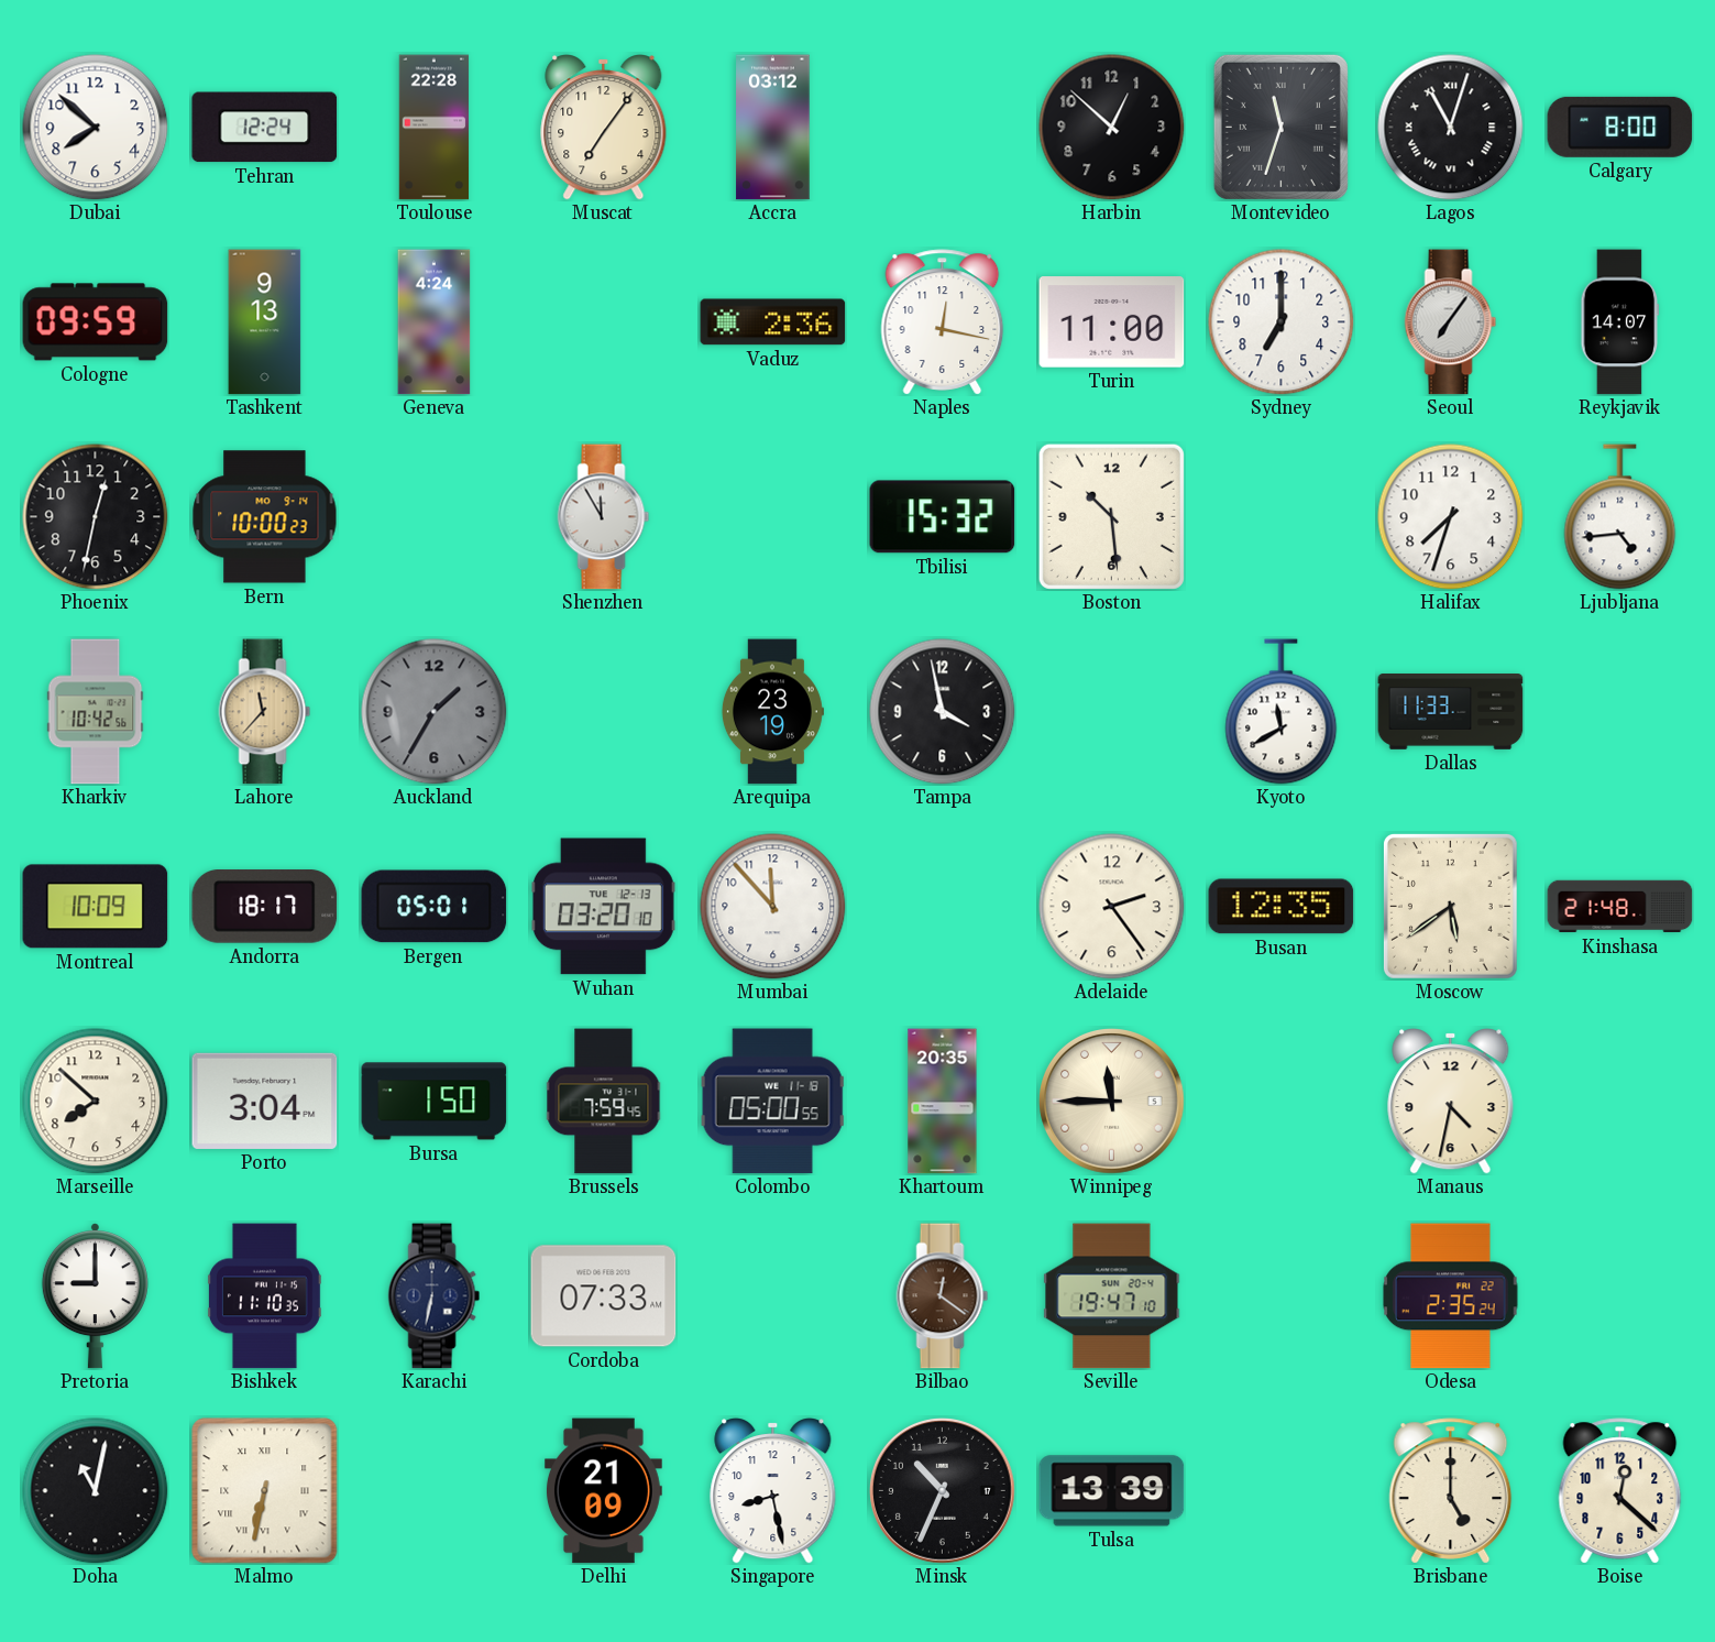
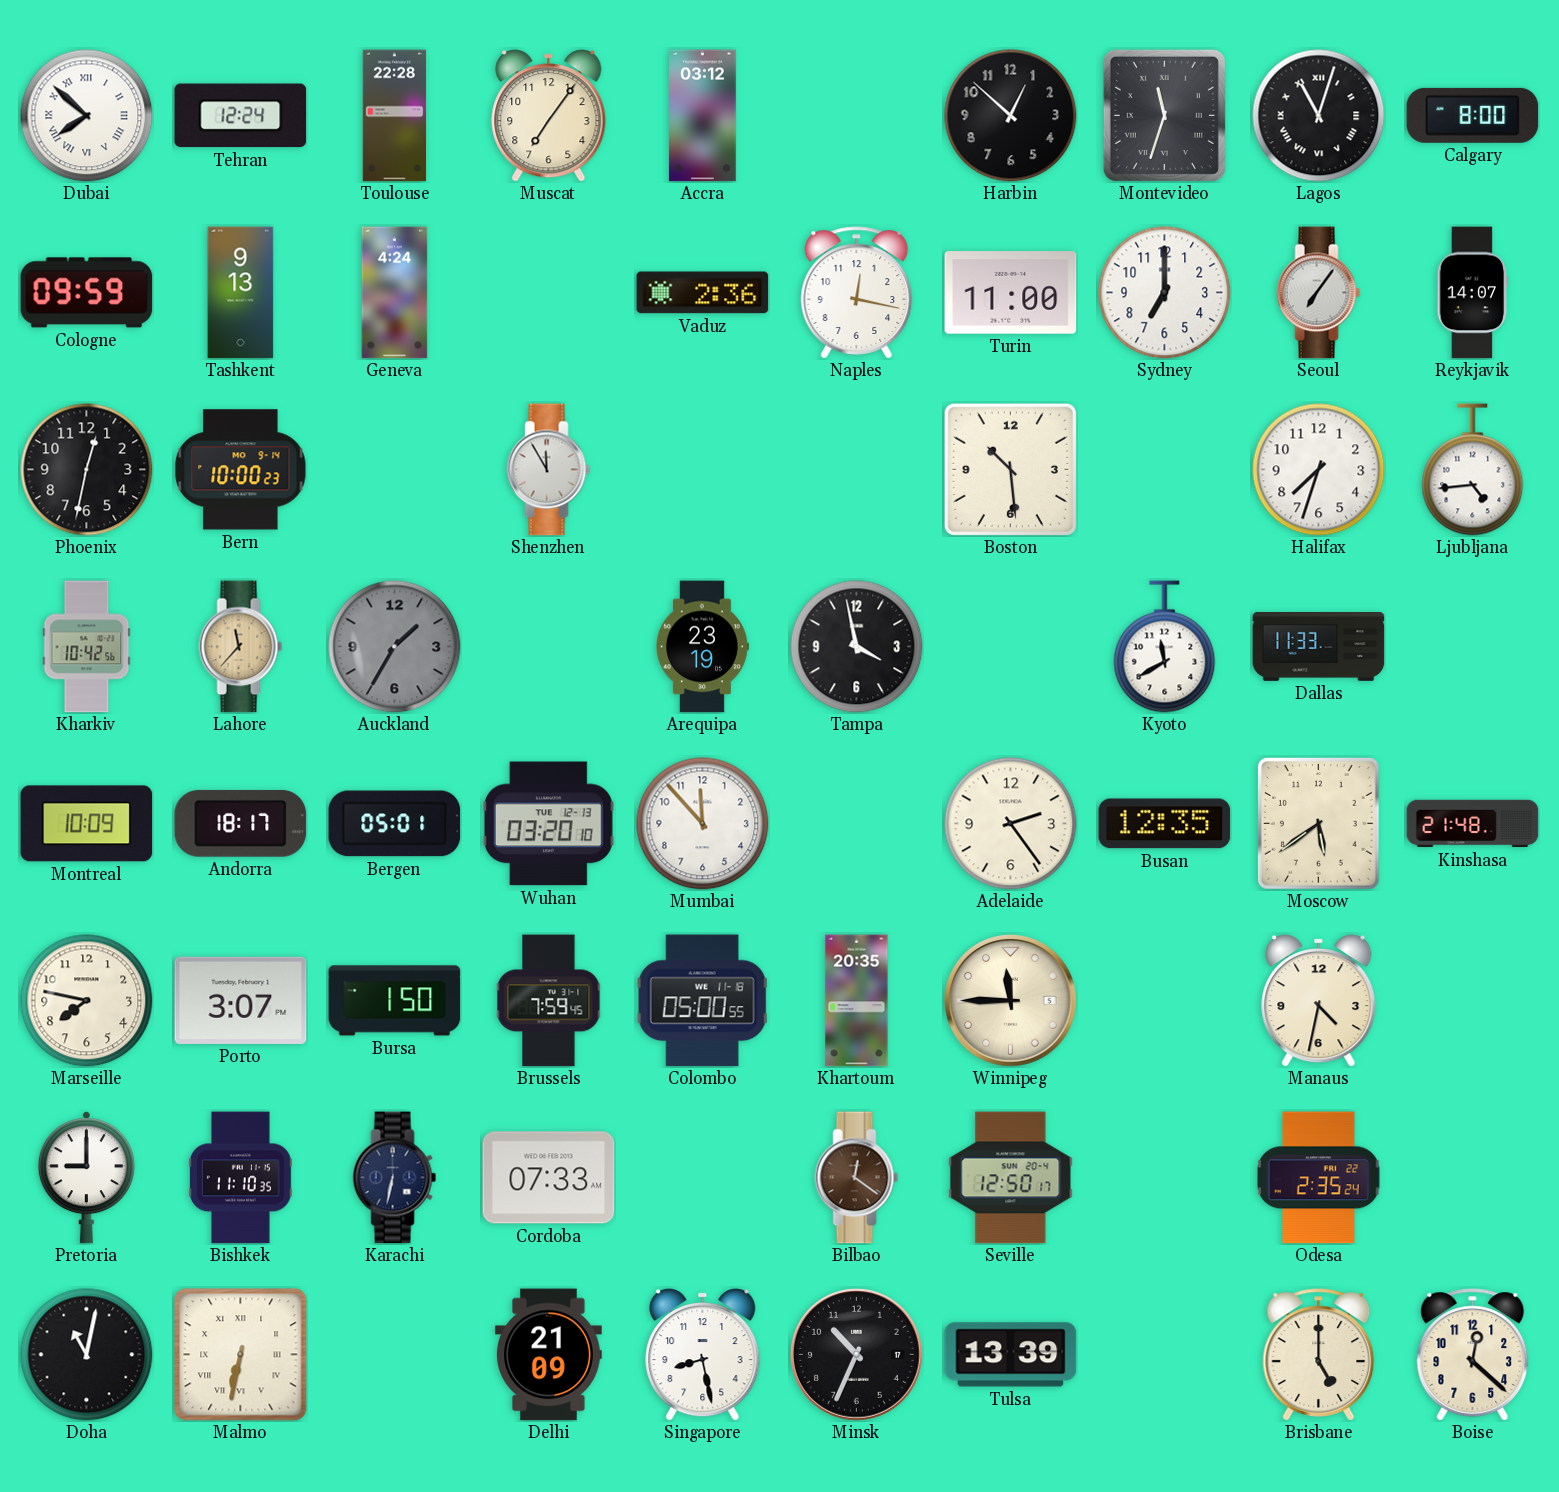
Dubai numerals: Arabic -> Roman (87, 116)
Tbilisi: 15:32 -> none (943, 517)
Marseille: 7:52 -> 7:47 (87, 1001)
Porto: 3:04 -> 3:07 (241, 1000)
Seville: 19:47 -> 12:50 (1011, 1178)
